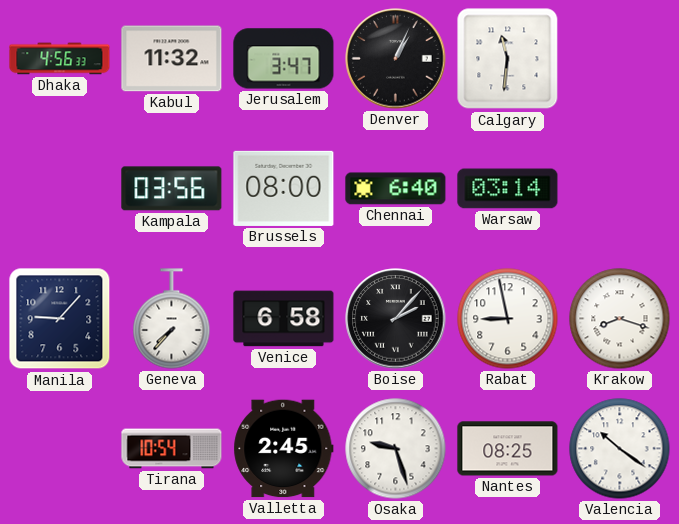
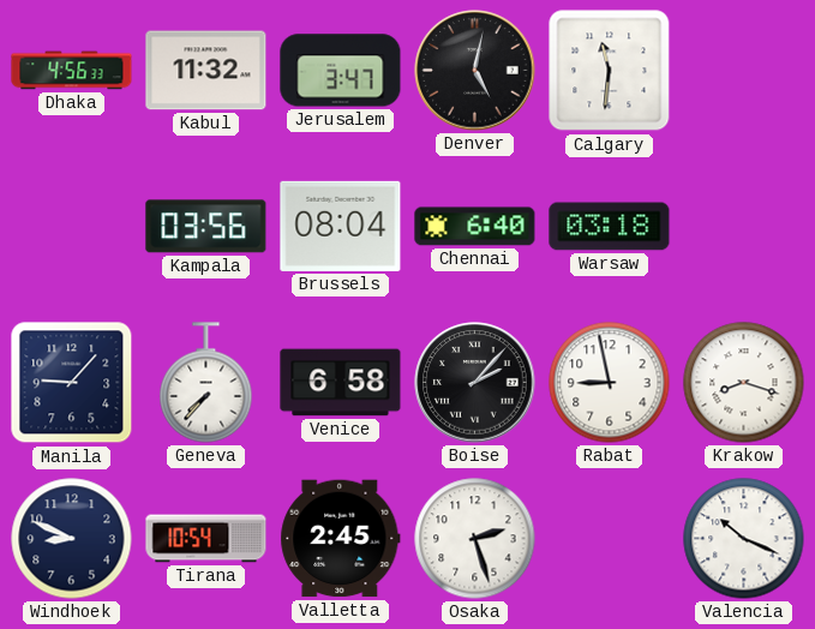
Denver: 1:04 -> 5:02 (475, 71)
Brussels: 08:00 -> 08:04 (341, 226)
Warsaw: 03:14 -> 03:18 (610, 227)
Windhoek: none -> 8:49 (72, 539)
Osaka: 9:27 -> 2:27 (475, 539)
Nantes: 08:25 -> none (508, 449)
Valencia: 10:21 -> 10:19 (744, 539)
